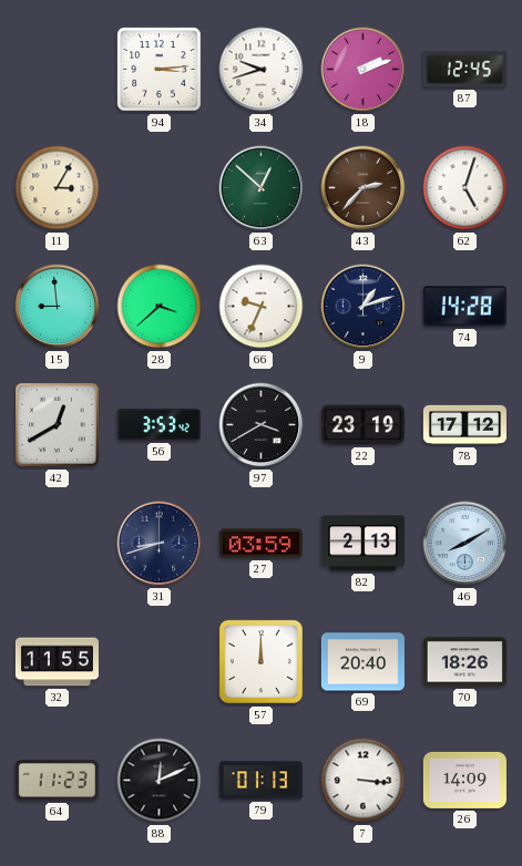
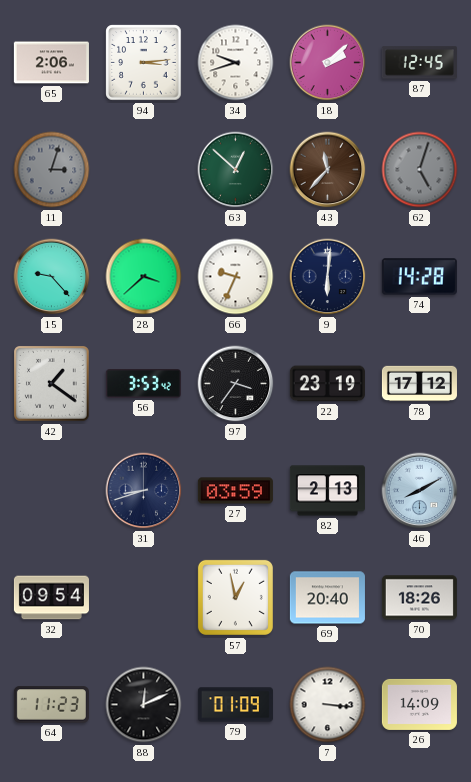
65: none -> 2:06 (51, 63)
18: 2:12 -> 2:08 (328, 63)
11: 3:05 -> 3:03 (52, 170)
11 dial: cream -> grey (52, 170)
43: 2:37 -> 11:37 (328, 170)
62 dial: white -> grey (420, 170)
15: 8:59 -> 9:23 (52, 277)
9: 1:12 -> 6:01 (328, 277)
42: 12:40 -> 1:21 (52, 384)
97: 3:40 -> 3:36 (236, 384)
32: 11:55 -> 09:54 (51, 598)
57: 12:00 -> 12:58 (235, 597)
79: 01:13 -> 01:09 (235, 705)
